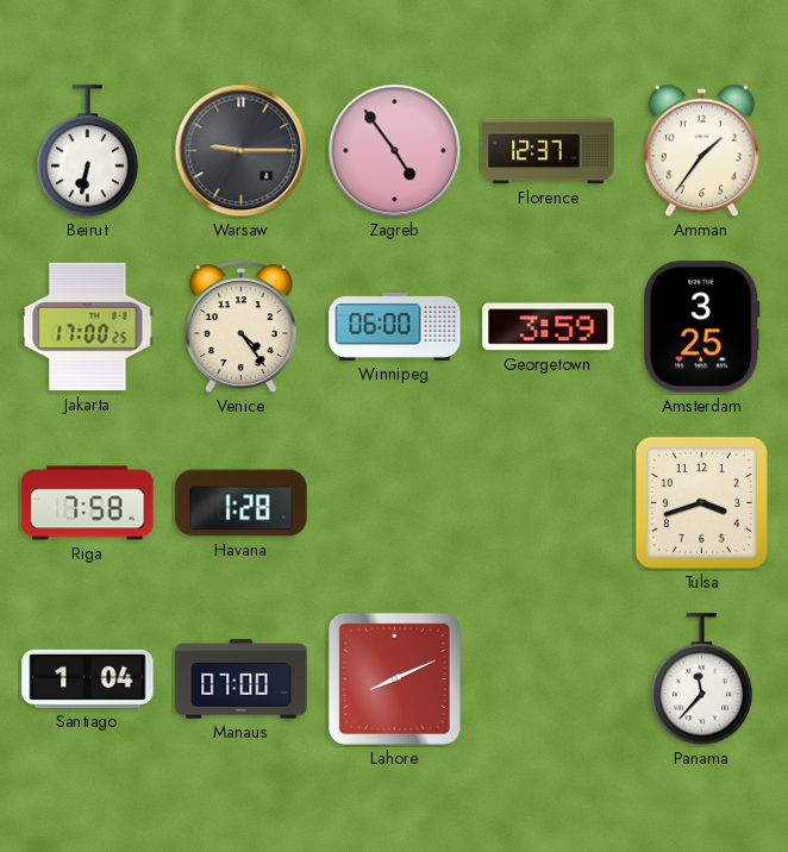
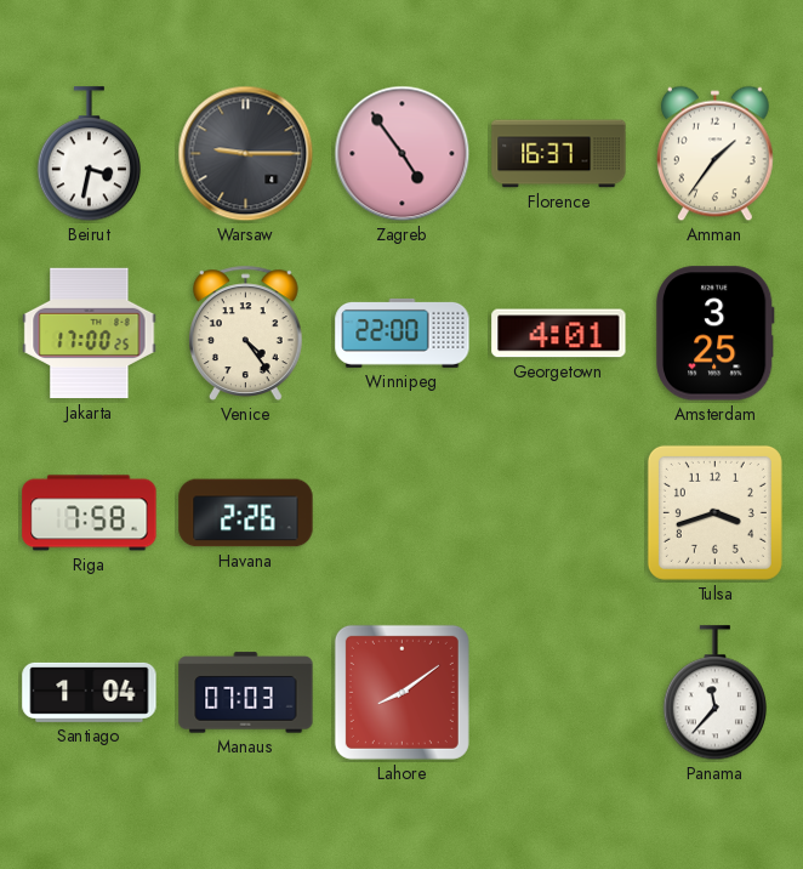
Beirut: 6:32 -> 3:32 (89, 154)
Florence: 12:37 -> 16:37 (559, 154)
Winnipeg: 06:00 -> 22:00 (403, 333)
Georgetown: 3:59 -> 4:01 (559, 334)
Havana: 1:28 -> 2:26 (246, 513)
Manaus: 07:00 -> 07:03 (246, 693)
Lahore: 8:11 -> 8:09 (401, 692)
